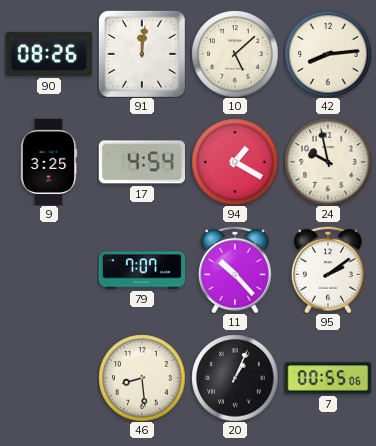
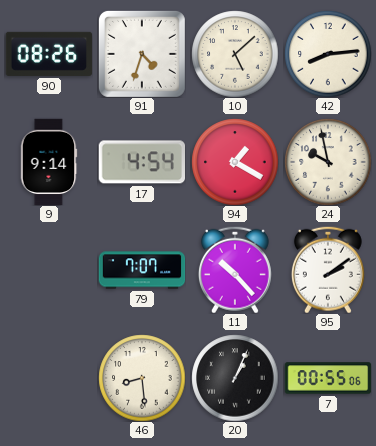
91: 12:01 -> 4:33 (142, 54)
9: 3:25 -> 9:14 (49, 162)
